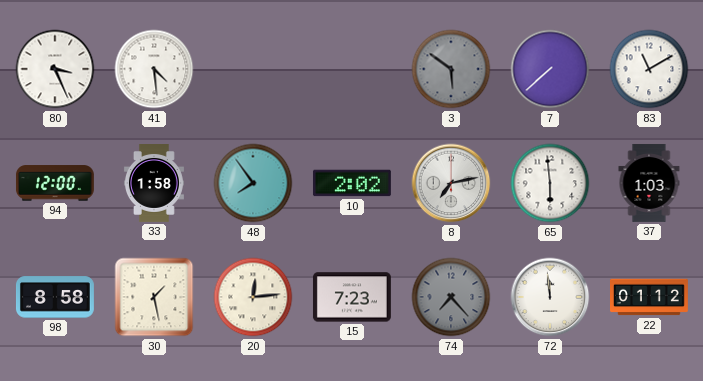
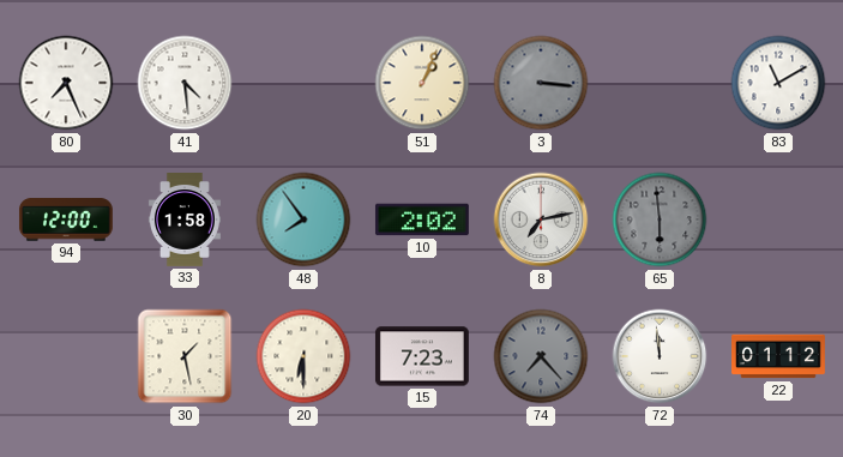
80: 3:26 -> 7:26 (66, 83)
51: none -> 1:04 (422, 83)
3: 5:51 -> 3:16 (541, 83)
7: 7:38 -> none (550, 69)
65 dial: white -> grey (660, 220)
37: 1:03 -> none (649, 183)
98: 8:58 -> none (55, 297)
20: 12:14 -> 6:30 (303, 356)
